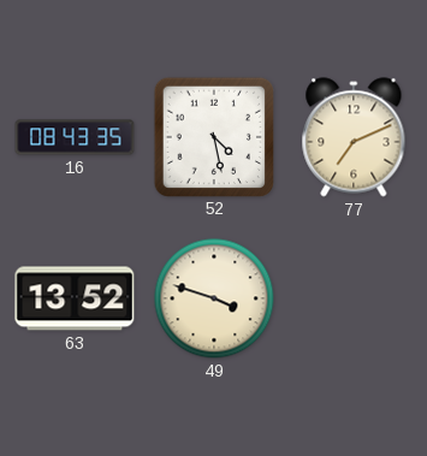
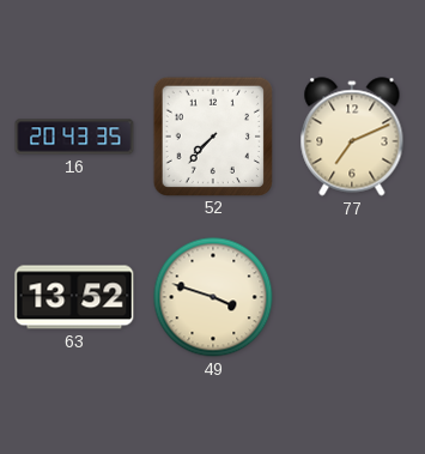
16: 08:43 -> 20:43 (74, 137)
52: 4:28 -> 7:37 (212, 135)
